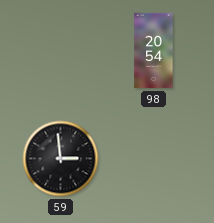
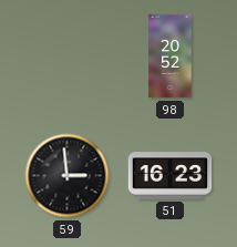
98: 20:54 -> 20:52 (171, 56)
51: none -> 16:23 (171, 176)
